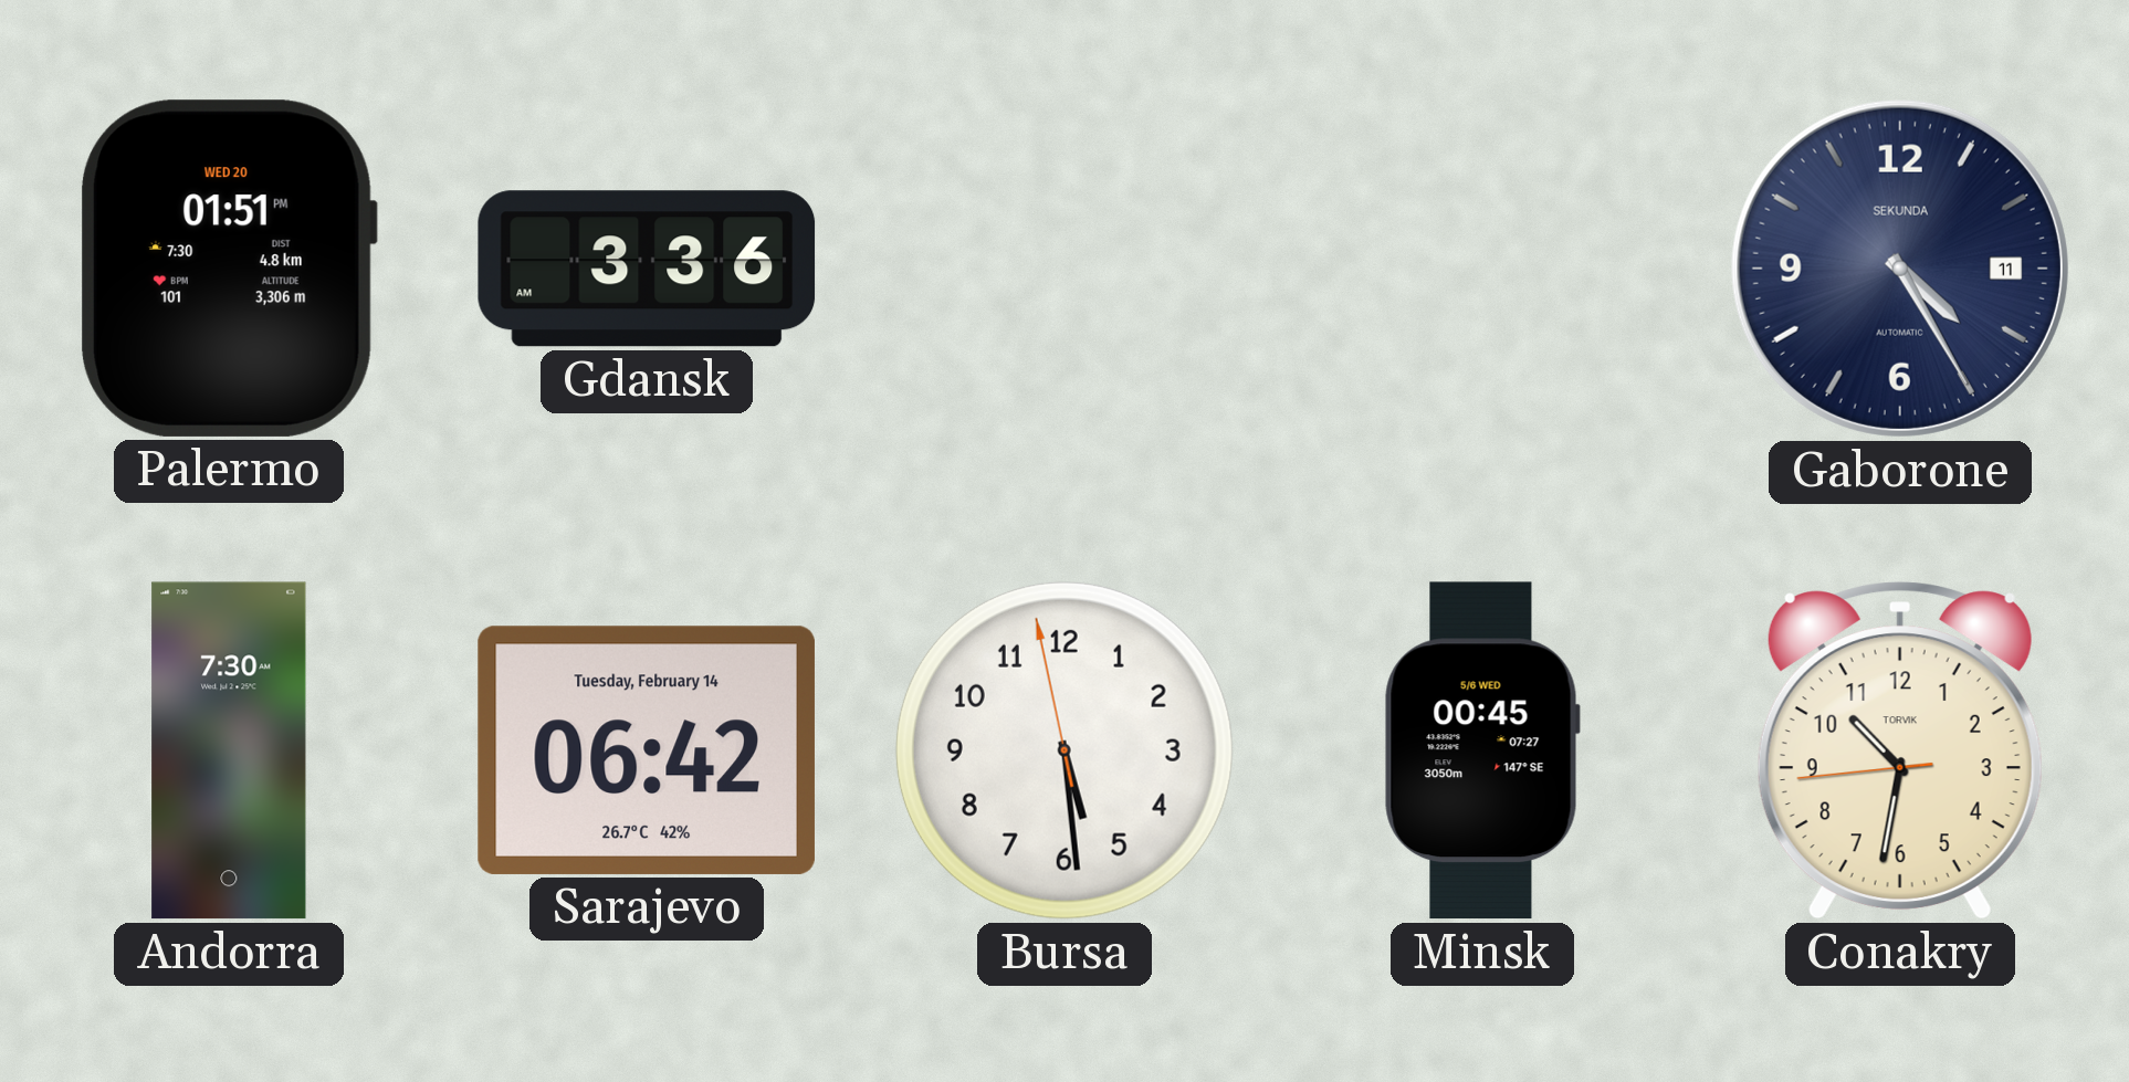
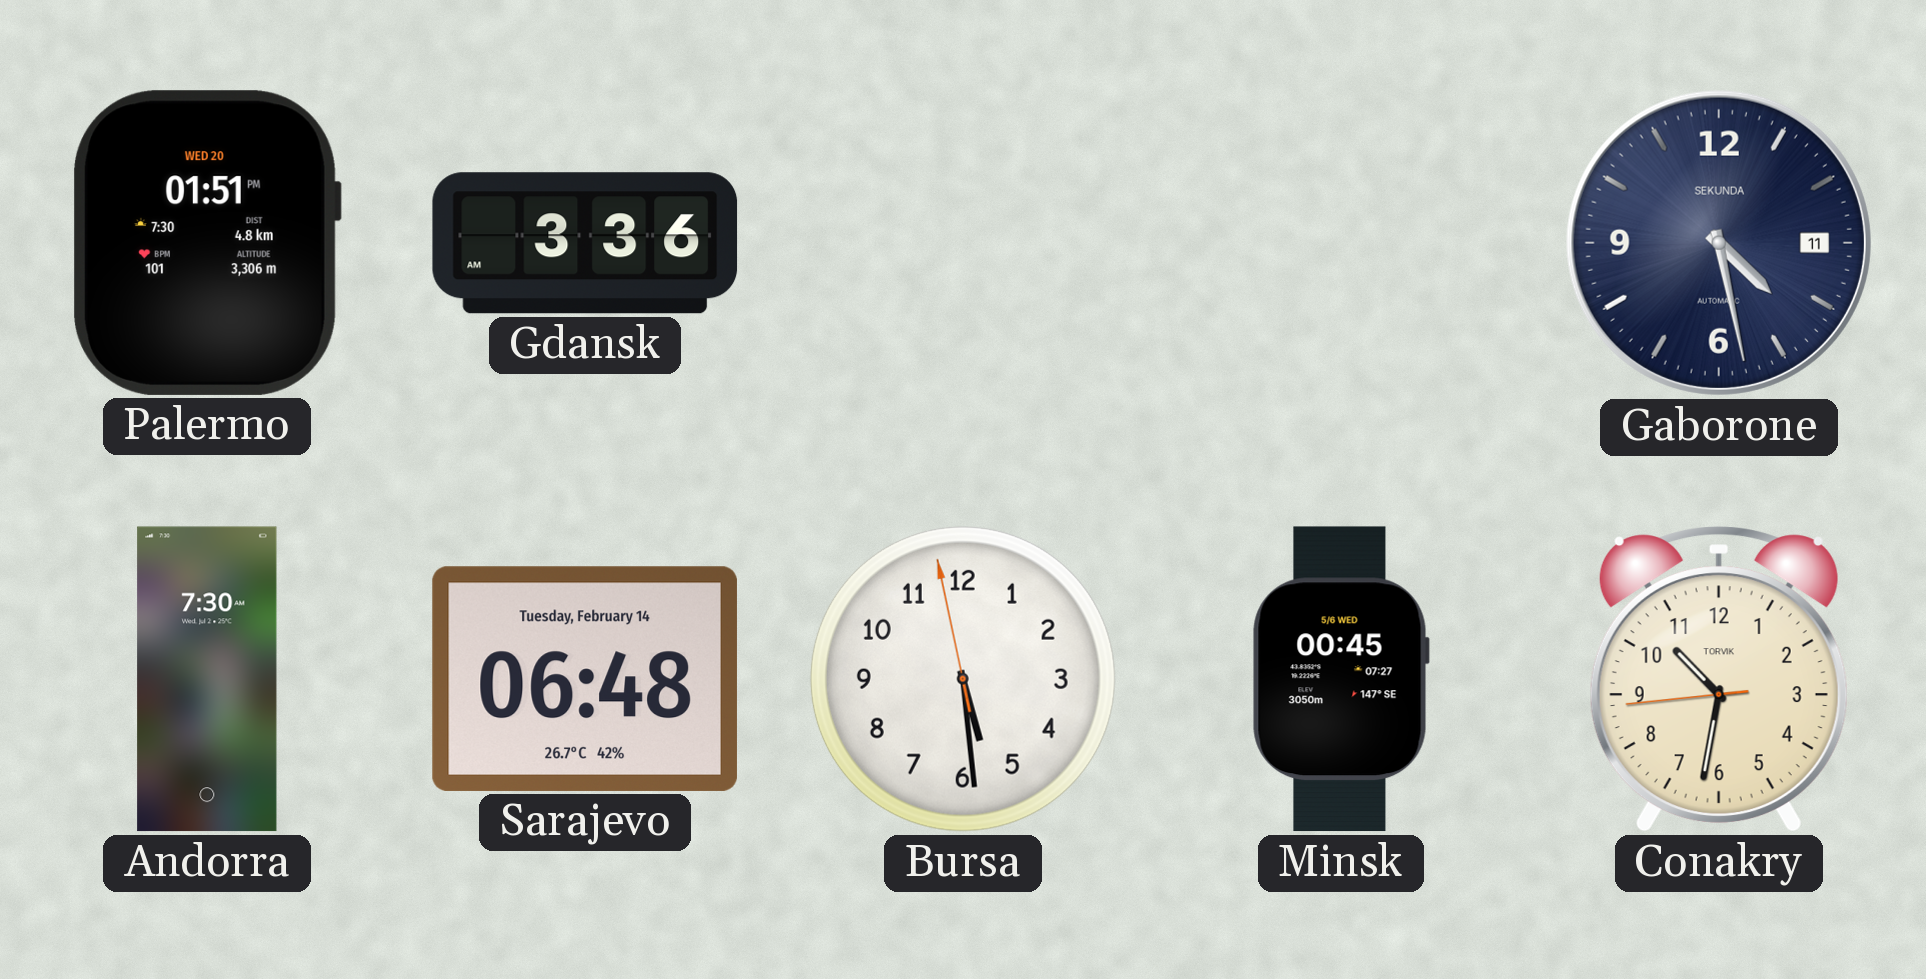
Gaborone: 4:25 -> 4:28 (1719, 243)
Sarajevo: 06:42 -> 06:48 (585, 679)
